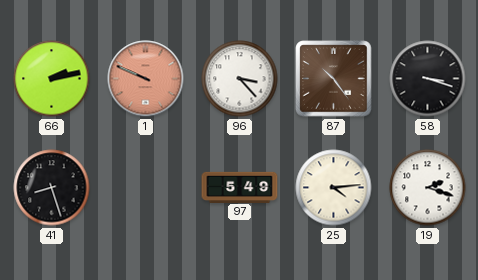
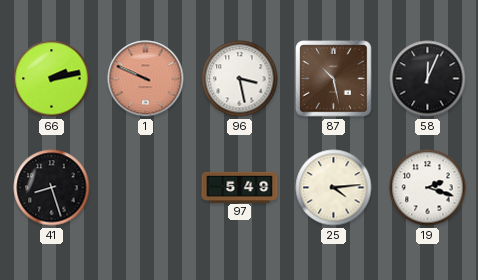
96: 3:23 -> 3:28 (240, 79)
87: 10:24 -> 10:28 (334, 79)
58: 3:18 -> 12:04 (428, 79)
